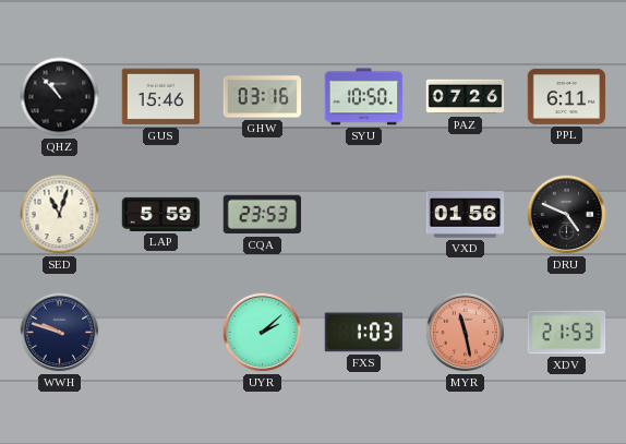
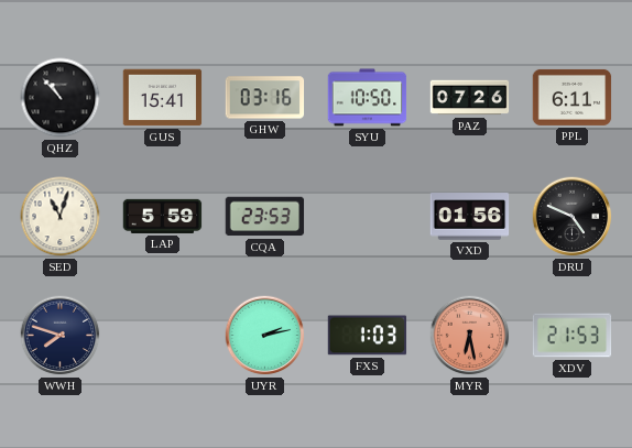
GUS: 15:46 -> 15:41 (163, 98)
WWH: 9:48 -> 7:48 (61, 336)
UYR: 2:08 -> 2:13 (265, 336)
MYR: 11:28 -> 6:28 (470, 336)
